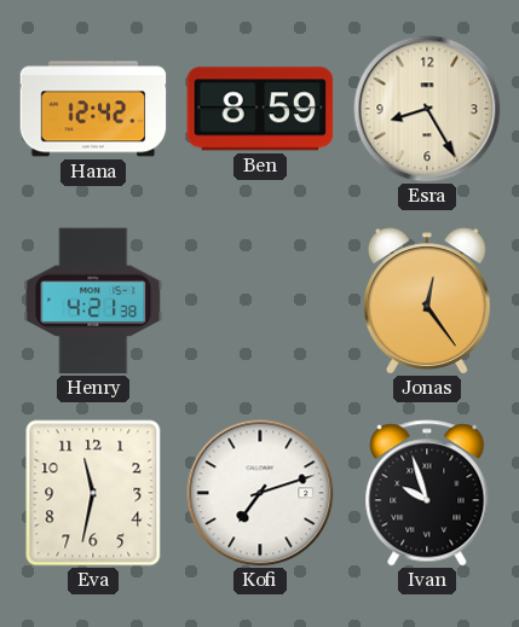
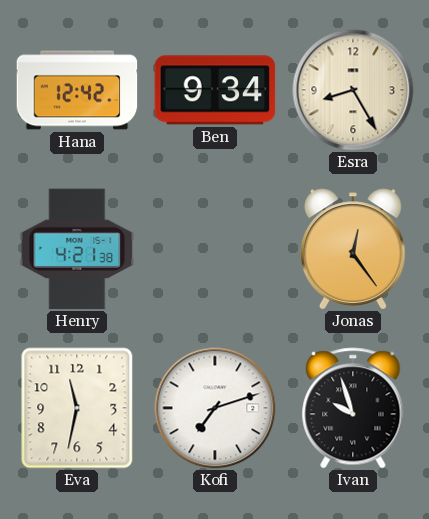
Ben: 8:59 -> 9:34 (215, 90)
